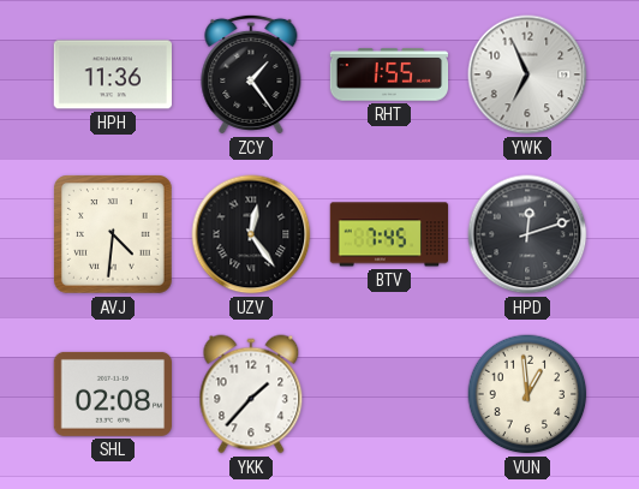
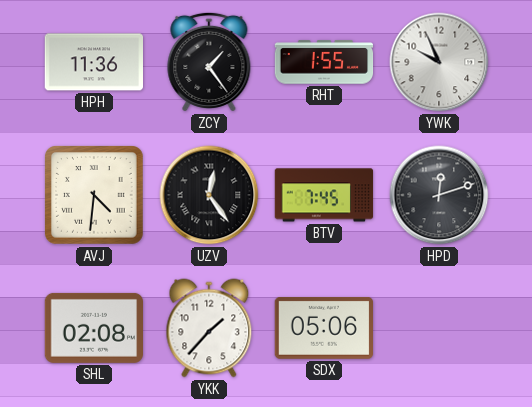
YWK: 6:56 -> 9:56 (439, 62)
SDX: none -> 05:06 (323, 329)
VUN: 12:59 -> none (527, 394)
